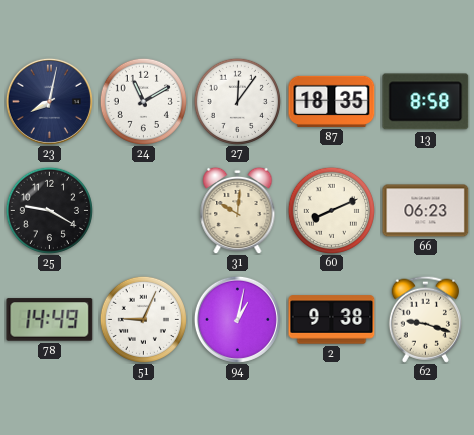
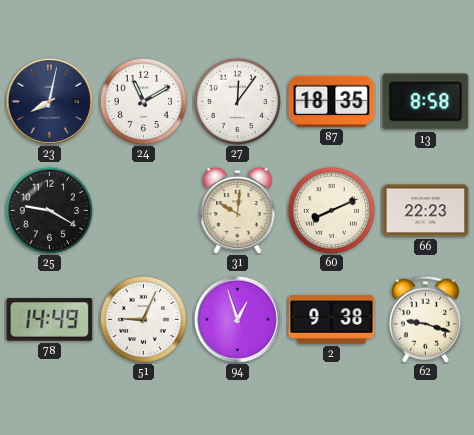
66: 06:23 -> 22:23 (426, 211)
94: 1:02 -> 12:57 (237, 319)
